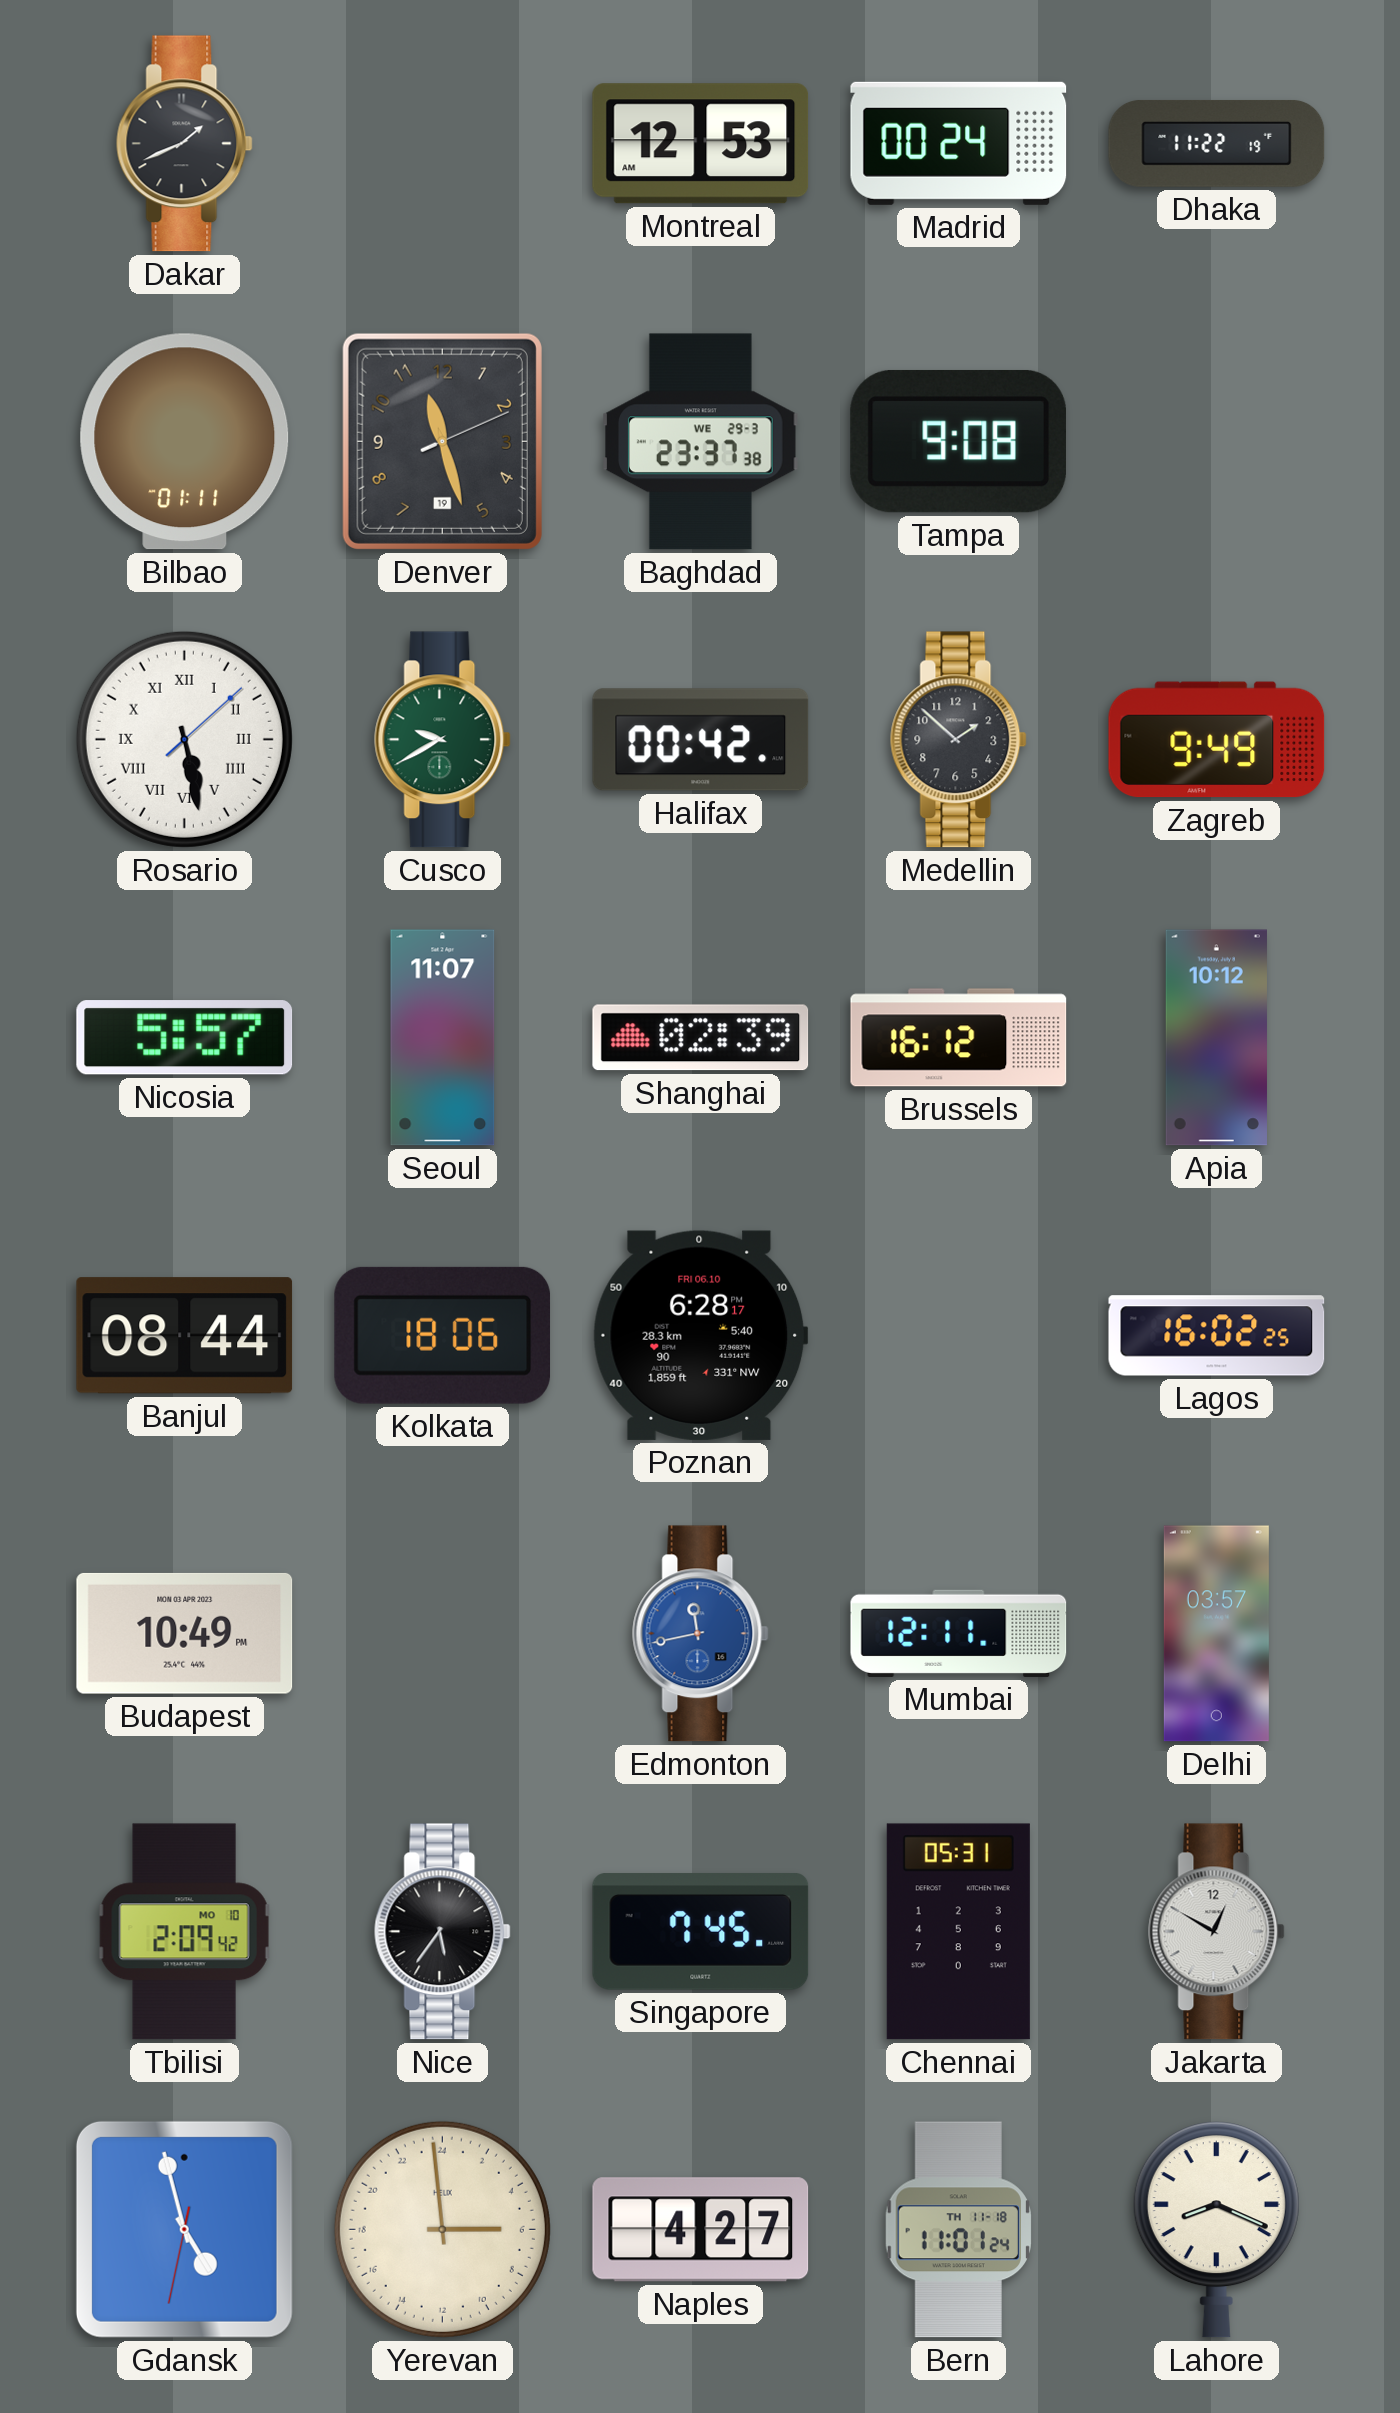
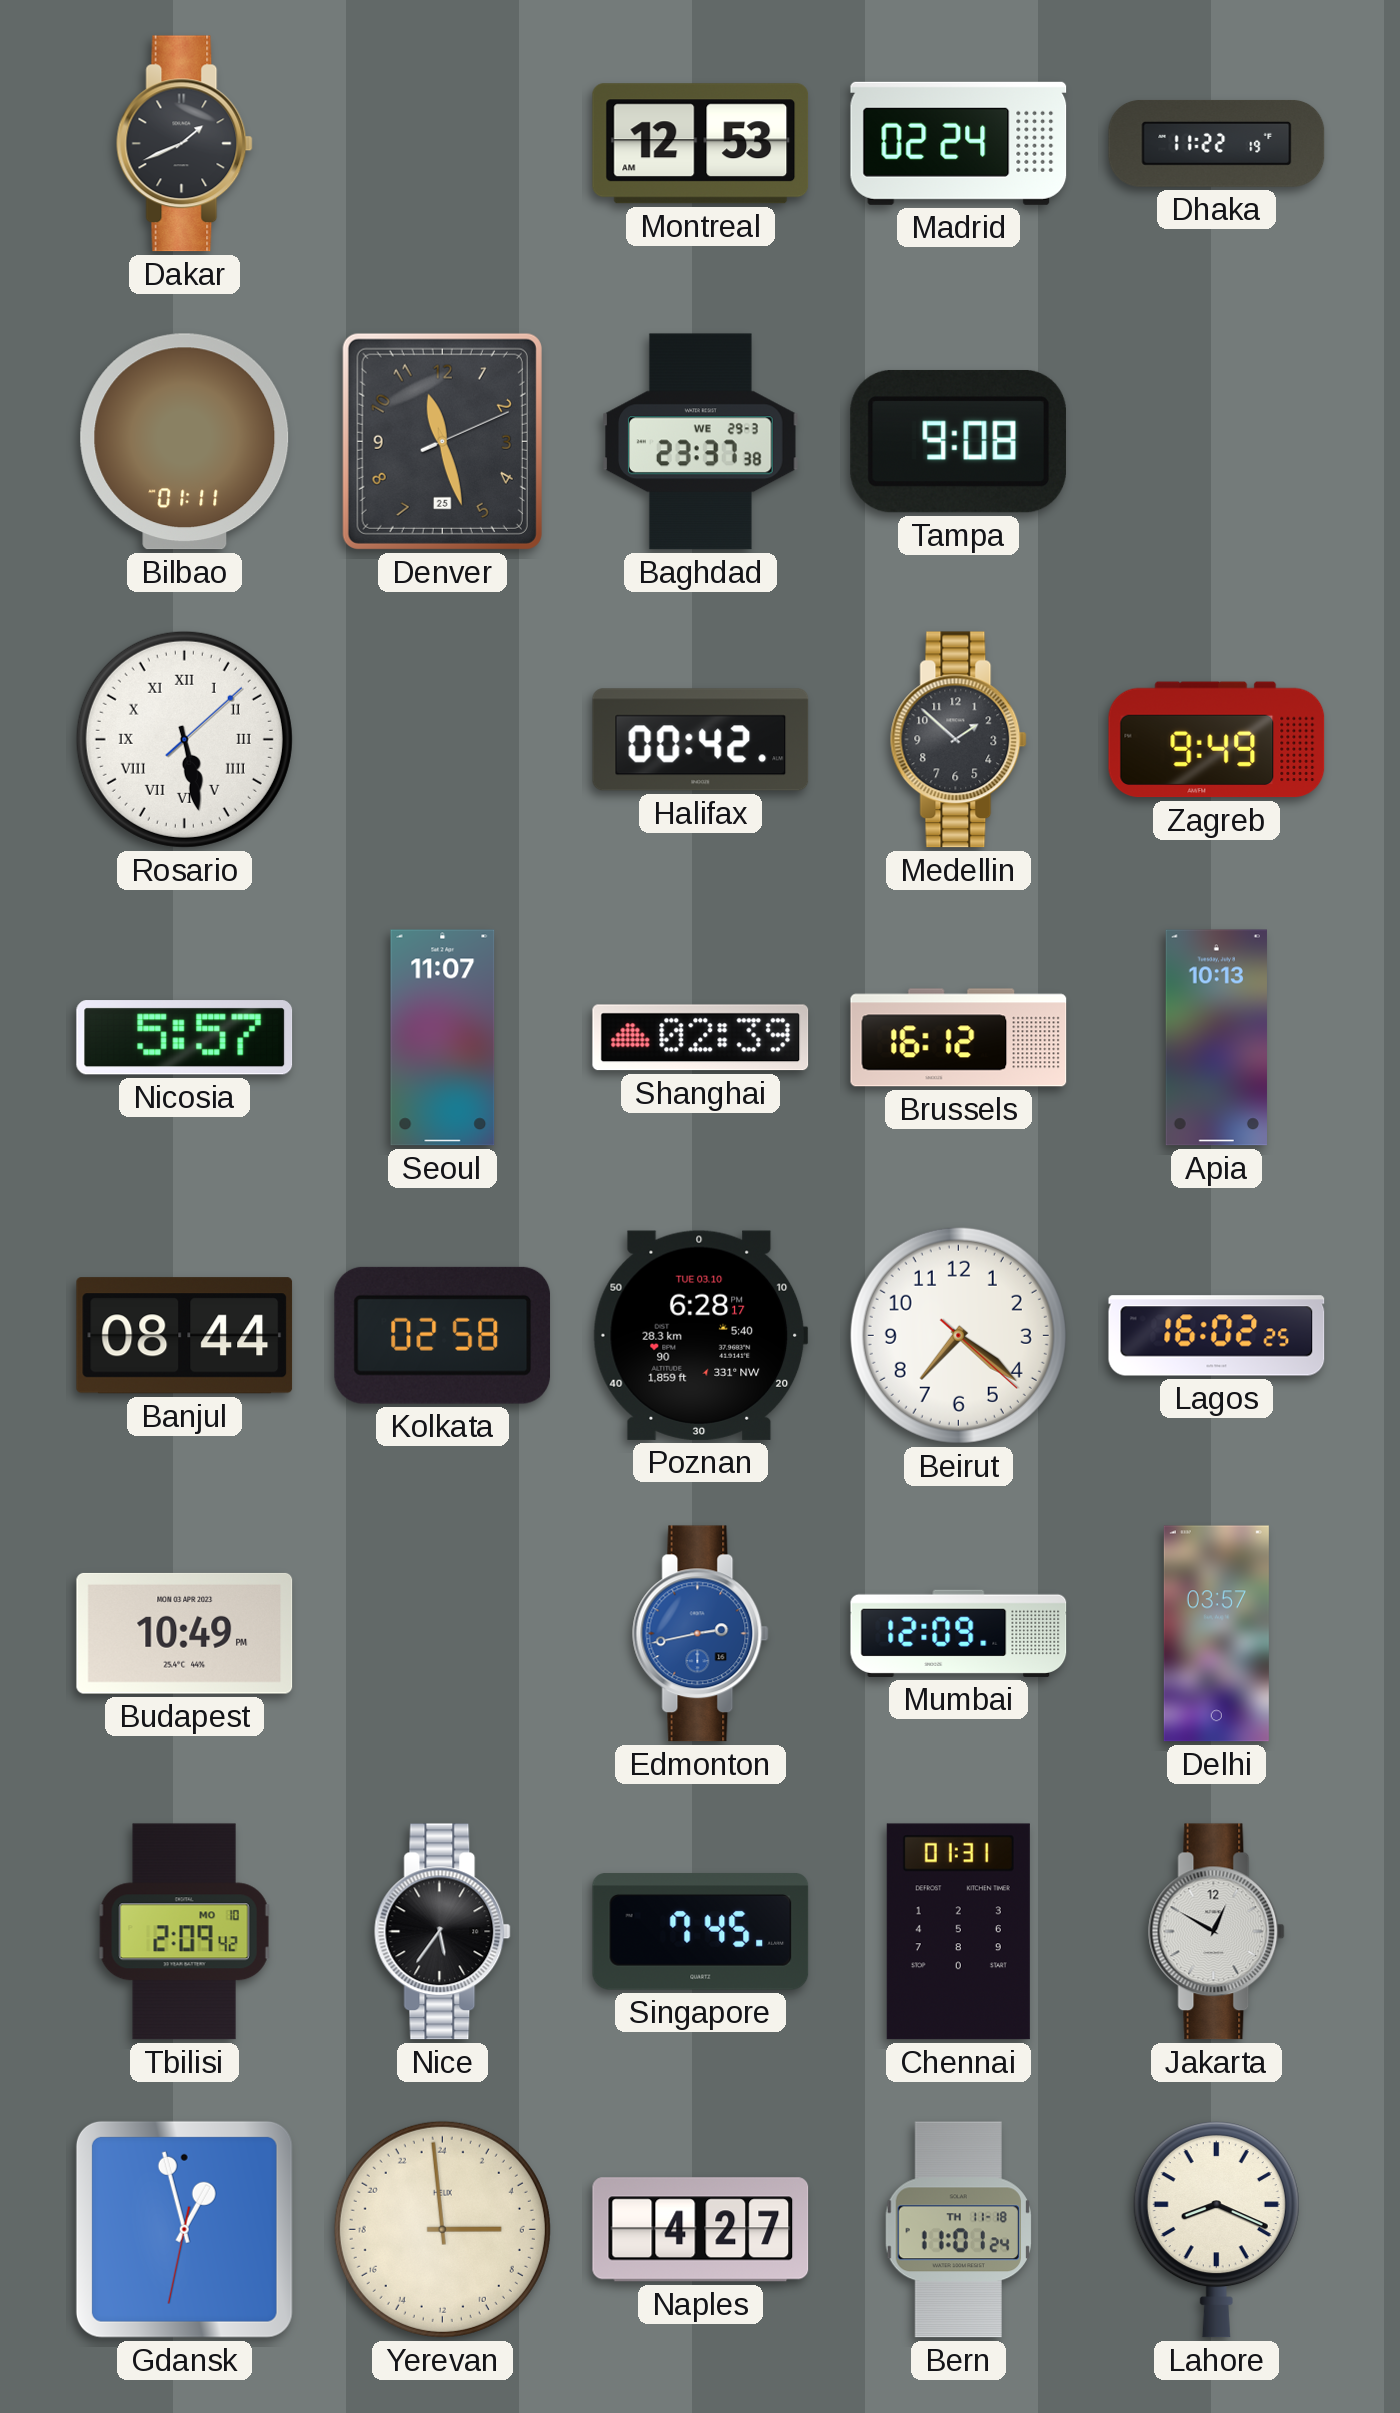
Madrid: 00:24 -> 02:24 (959, 143)
Denver date: 19 -> 25 (442, 441)
Cusco: 9:40 -> none (443, 740)
Apia: 10:12 -> 10:13 (1216, 1038)
Kolkata: 18:06 -> 02:58 (443, 1335)
Poznan date: FRI 06.10 -> TUE 03.10 (700, 1335)
Beirut: none -> 7:21 (958, 1335)
Edmonton: 11:43 -> 2:43 (701, 1634)
Mumbai: 12:11 -> 12:09 (959, 1633)
Chennai: 05:31 -> 01:31 (958, 1932)
Gdansk: 4:57 -> 12:57 (184, 2229)
